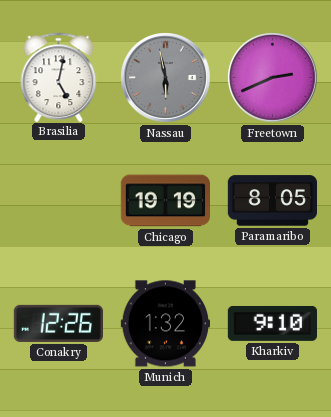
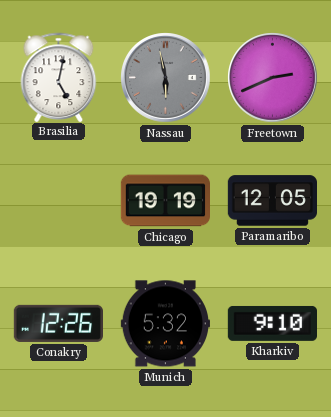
Paramaribo: 8:05 -> 12:05 (272, 201)
Munich: 1:32 -> 5:32 (165, 324)
